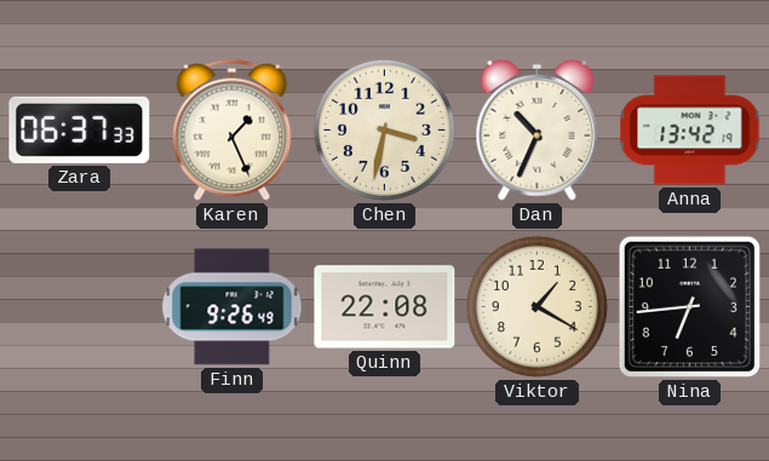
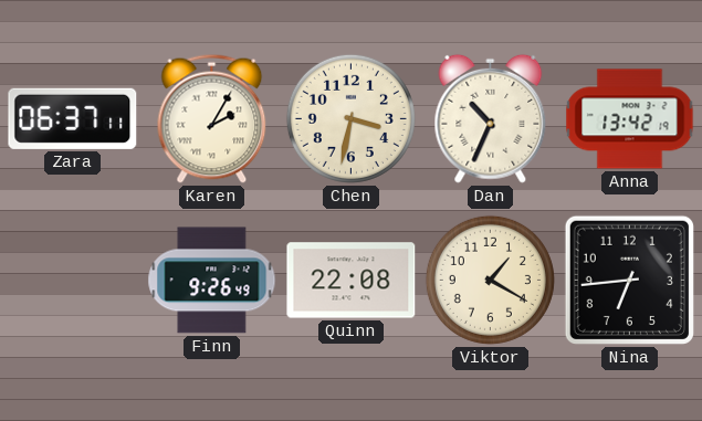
Zara: 06:37:33 -> 06:37:11 (73, 118)
Karen: 1:26 -> 2:05 (212, 118)
